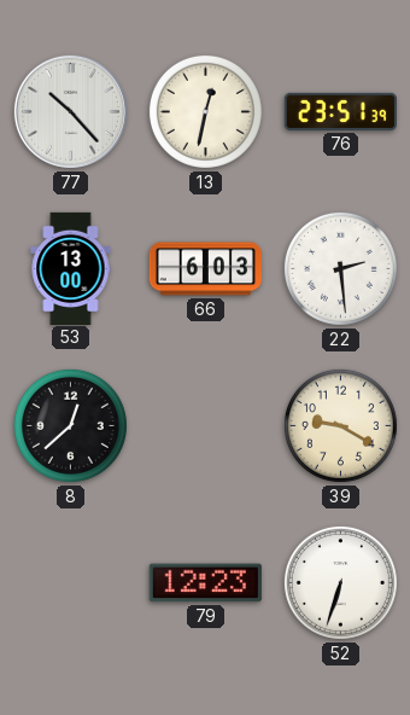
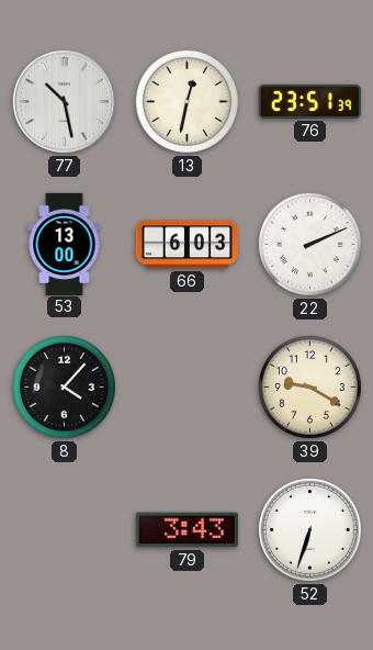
77: 10:23 -> 10:28 (64, 101)
22: 2:29 -> 2:11 (309, 244)
8: 12:38 -> 4:07 (64, 386)
79: 12:23 -> 3:43 (187, 530)
